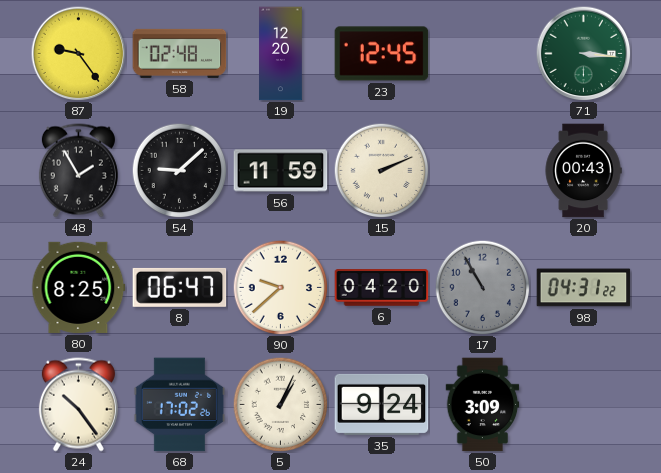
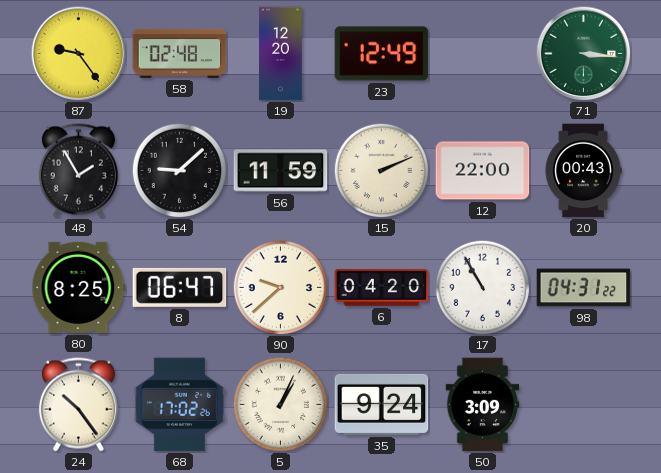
23: 12:45 -> 12:49 (382, 54)
12: none -> 22:00 (483, 171)
17 dial: grey -> white (482, 287)
